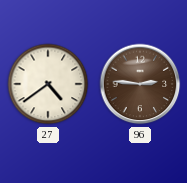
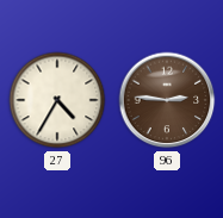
27: 4:39 -> 4:35 (57, 100)
